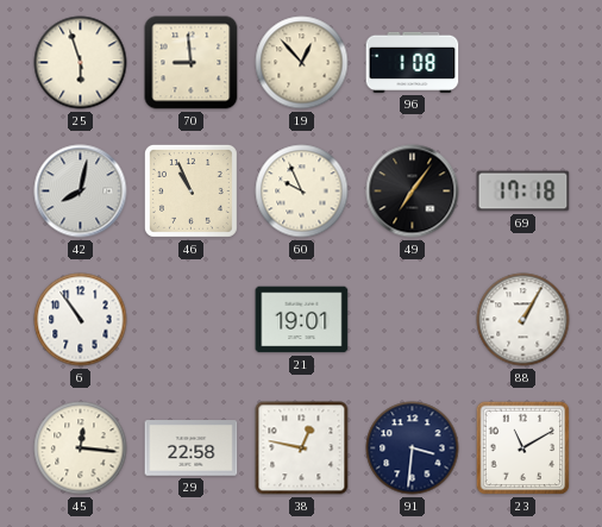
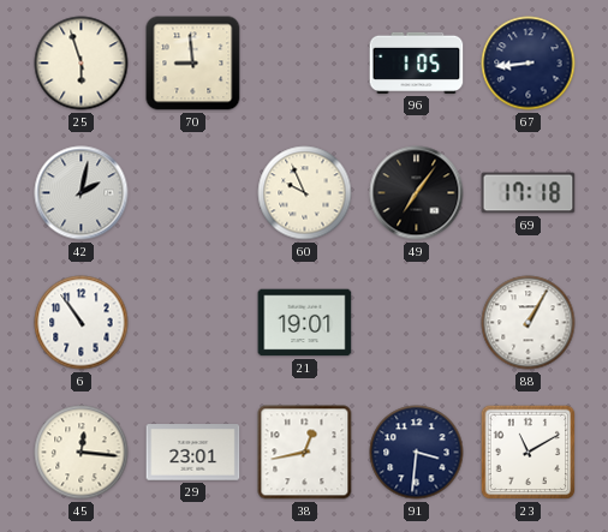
19: 12:53 -> none (302, 63)
96: 1:08 -> 1:05 (417, 62)
67: none -> 8:44 (529, 64)
42: 8:02 -> 2:02 (82, 193)
46: 10:56 -> none (190, 190)
29: 22:58 -> 23:01 (193, 453)
38: 12:47 -> 12:43 (305, 453)
